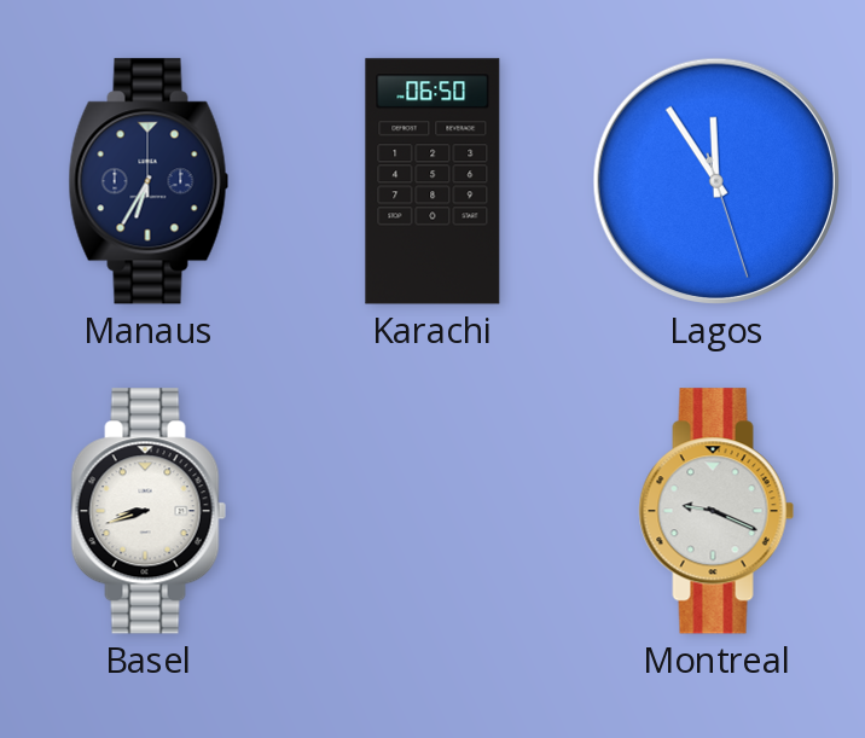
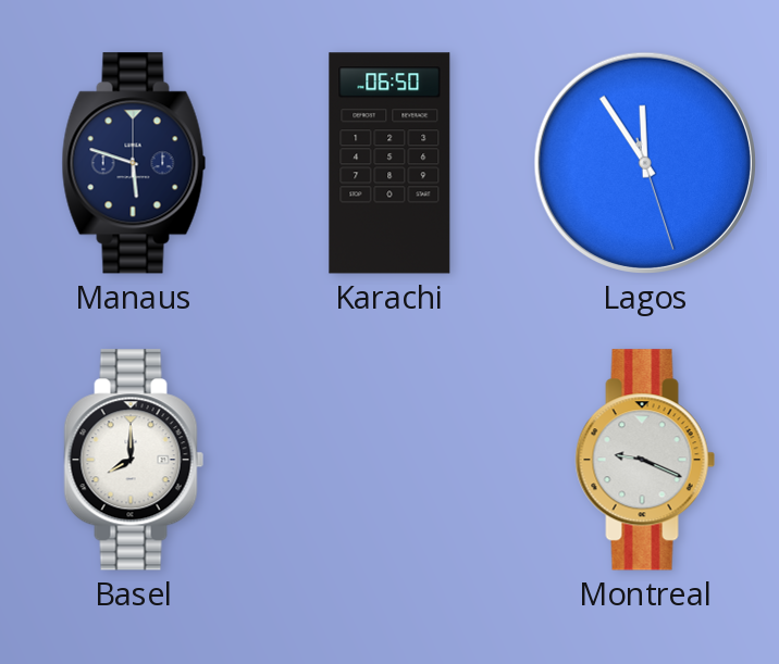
Manaus: 6:35 -> 5:48 (134, 163)
Basel: 8:42 -> 8:00 (134, 460)
